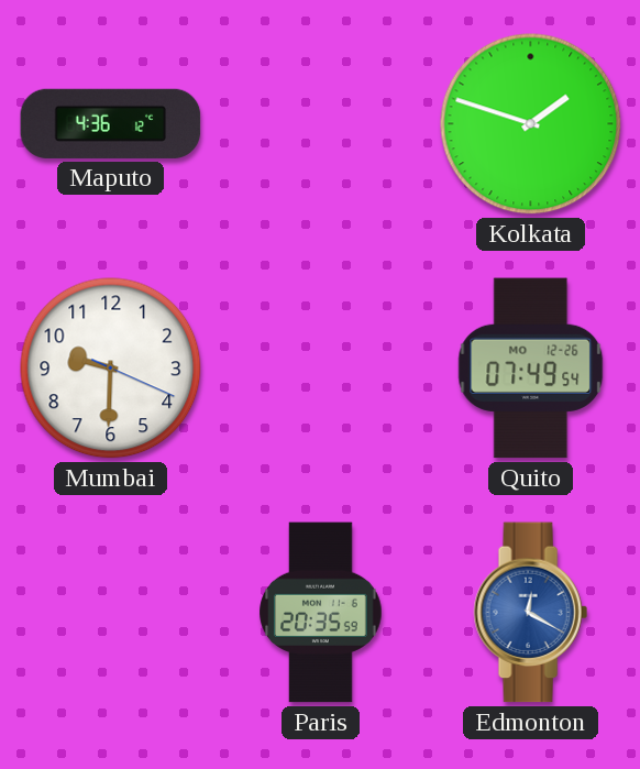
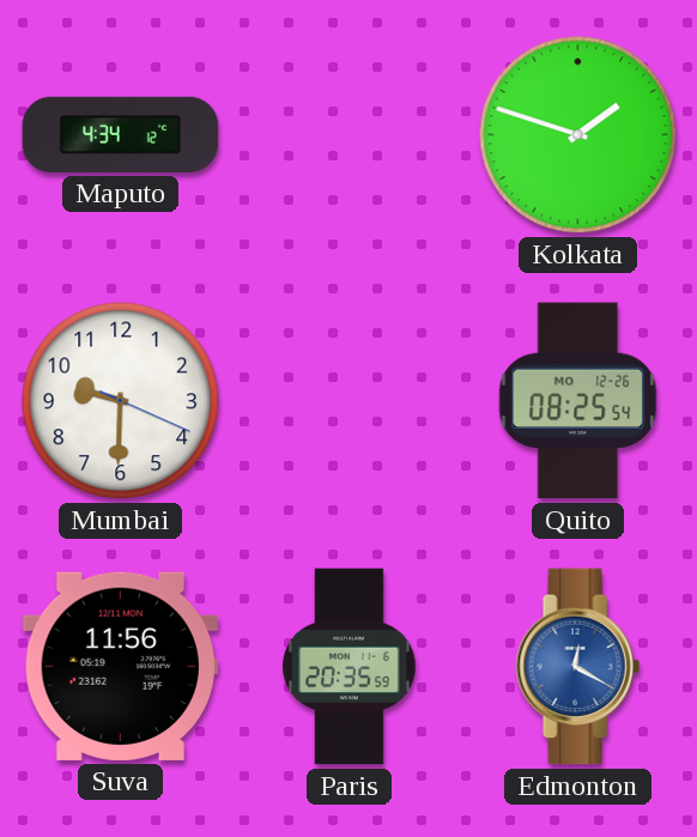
Maputo: 4:36 -> 4:34 (121, 134)
Quito: 07:49 -> 08:25 (578, 401)
Suva: none -> 11:56 (121, 666)
